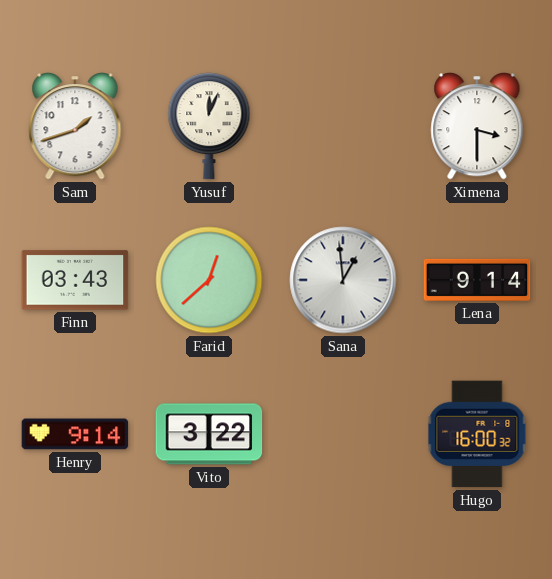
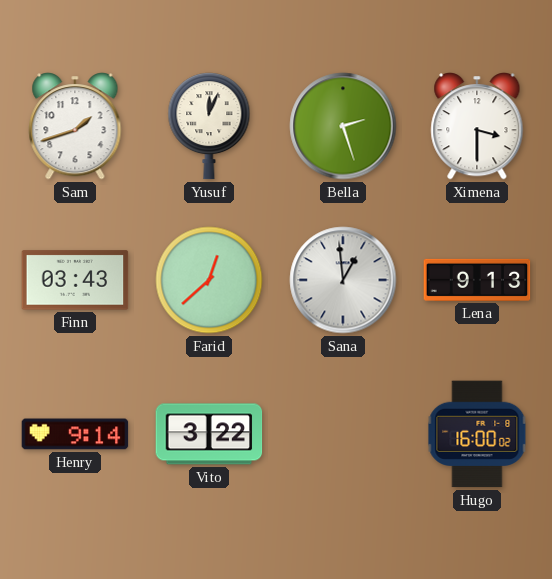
Bella: none -> 2:27 (343, 126)
Lena: 9:14 -> 9:13 (477, 280)
Hugo: 16:00:32 -> 16:00:02 (477, 434)
